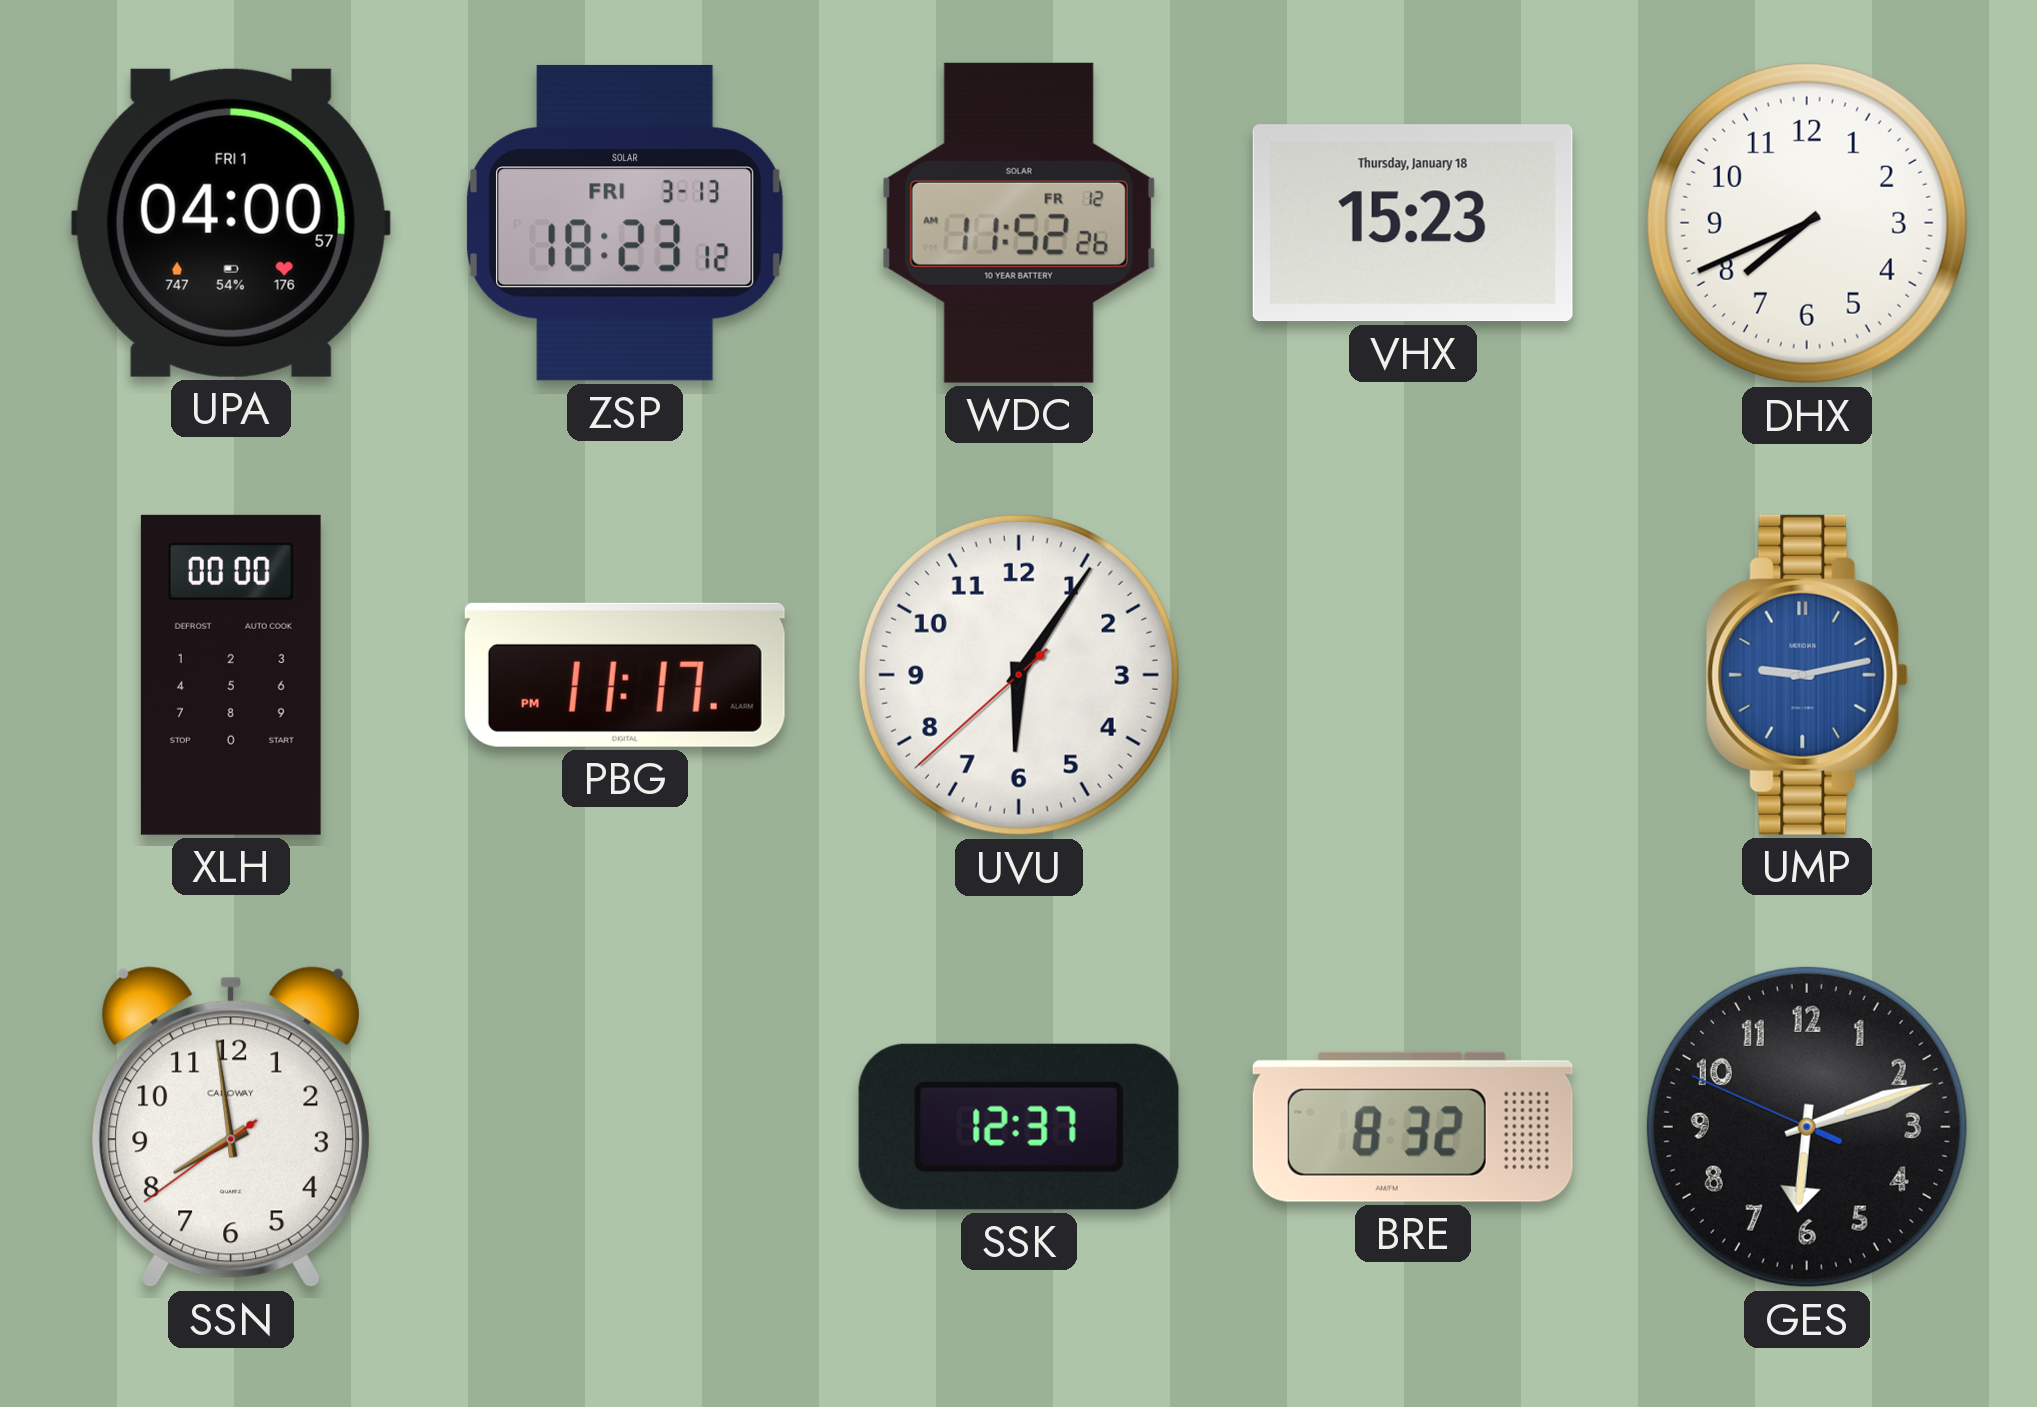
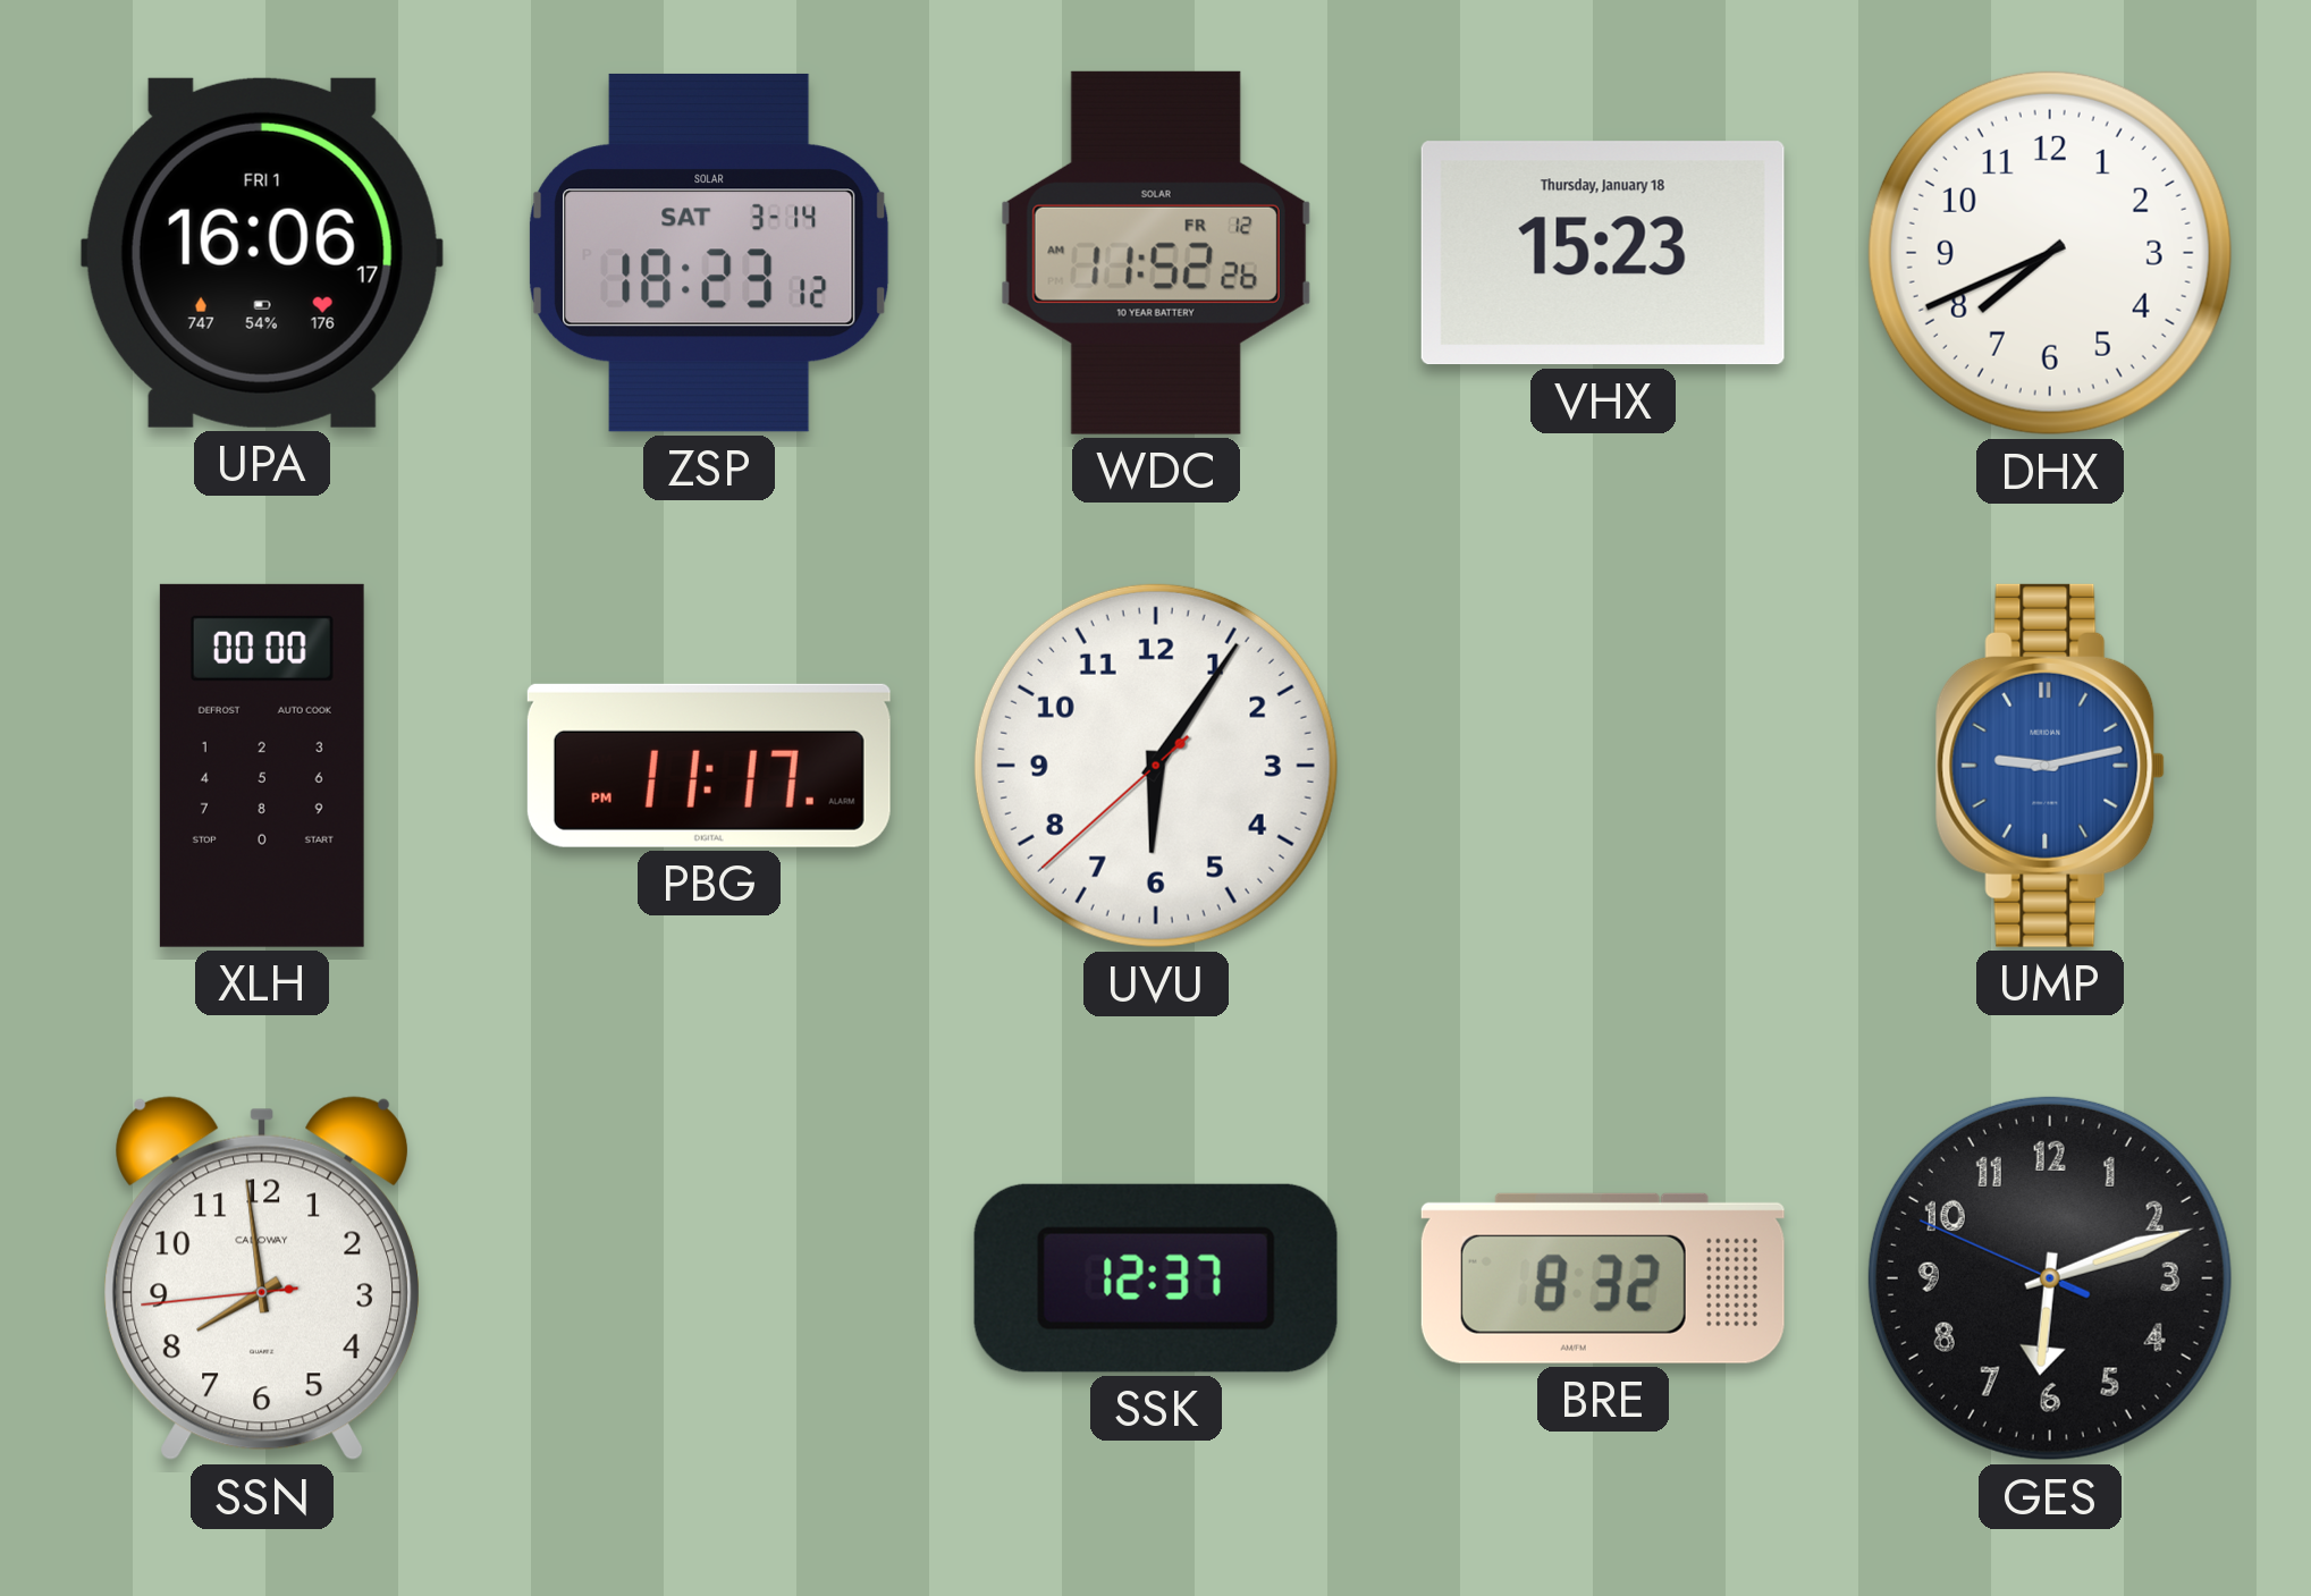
UPA: 04:00 -> 16:06 (262, 253)
ZSP date: FRI 3-13 -> SAT 3-14 (710, 253)
SSN: 7:58:39 -> 7:58:44 (262, 1278)
